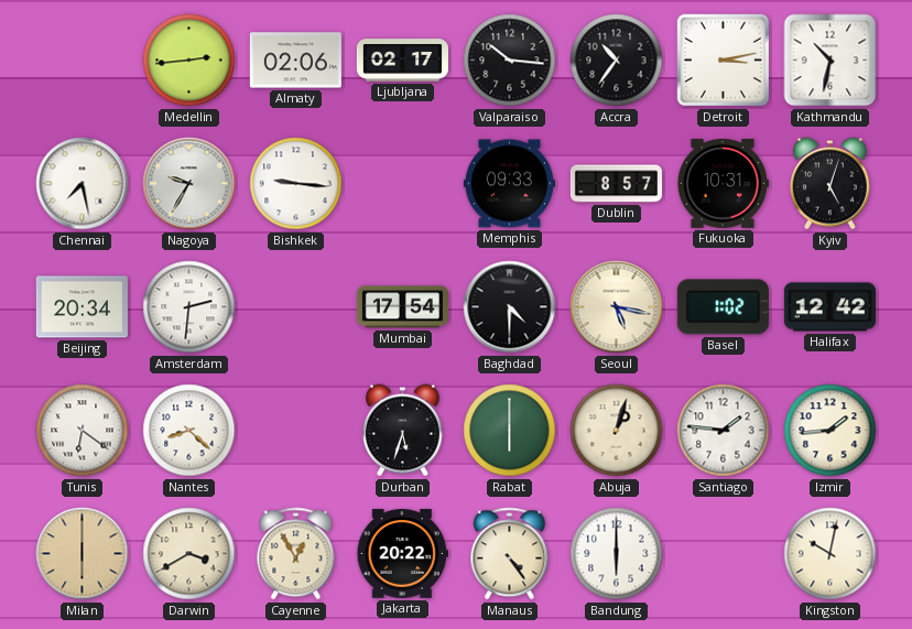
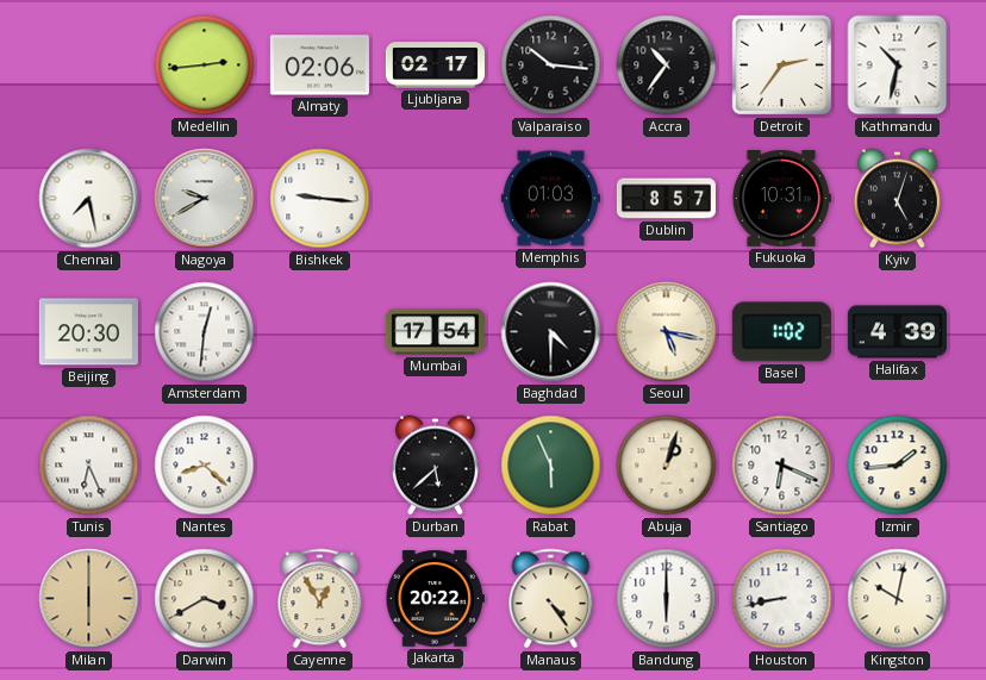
Detroit: 3:13 -> 2:36 (782, 65)
Nagoya: 9:35 -> 9:40 (205, 199)
Memphis: 09:33 -> 01:03 (550, 199)
Beijing: 20:34 -> 20:30 (88, 332)
Amsterdam: 2:31 -> 12:31 (205, 332)
Halifax: 12:42 -> 4:39 (897, 332)
Tunis: 6:21 -> 6:26 (89, 466)
Durban: 5:33 -> 5:38 (435, 466)
Rabat: 6:00 -> 5:56 (551, 466)
Santiago: 1:46 -> 6:19 (782, 466)
Houston: none -> 8:43 (782, 599)
